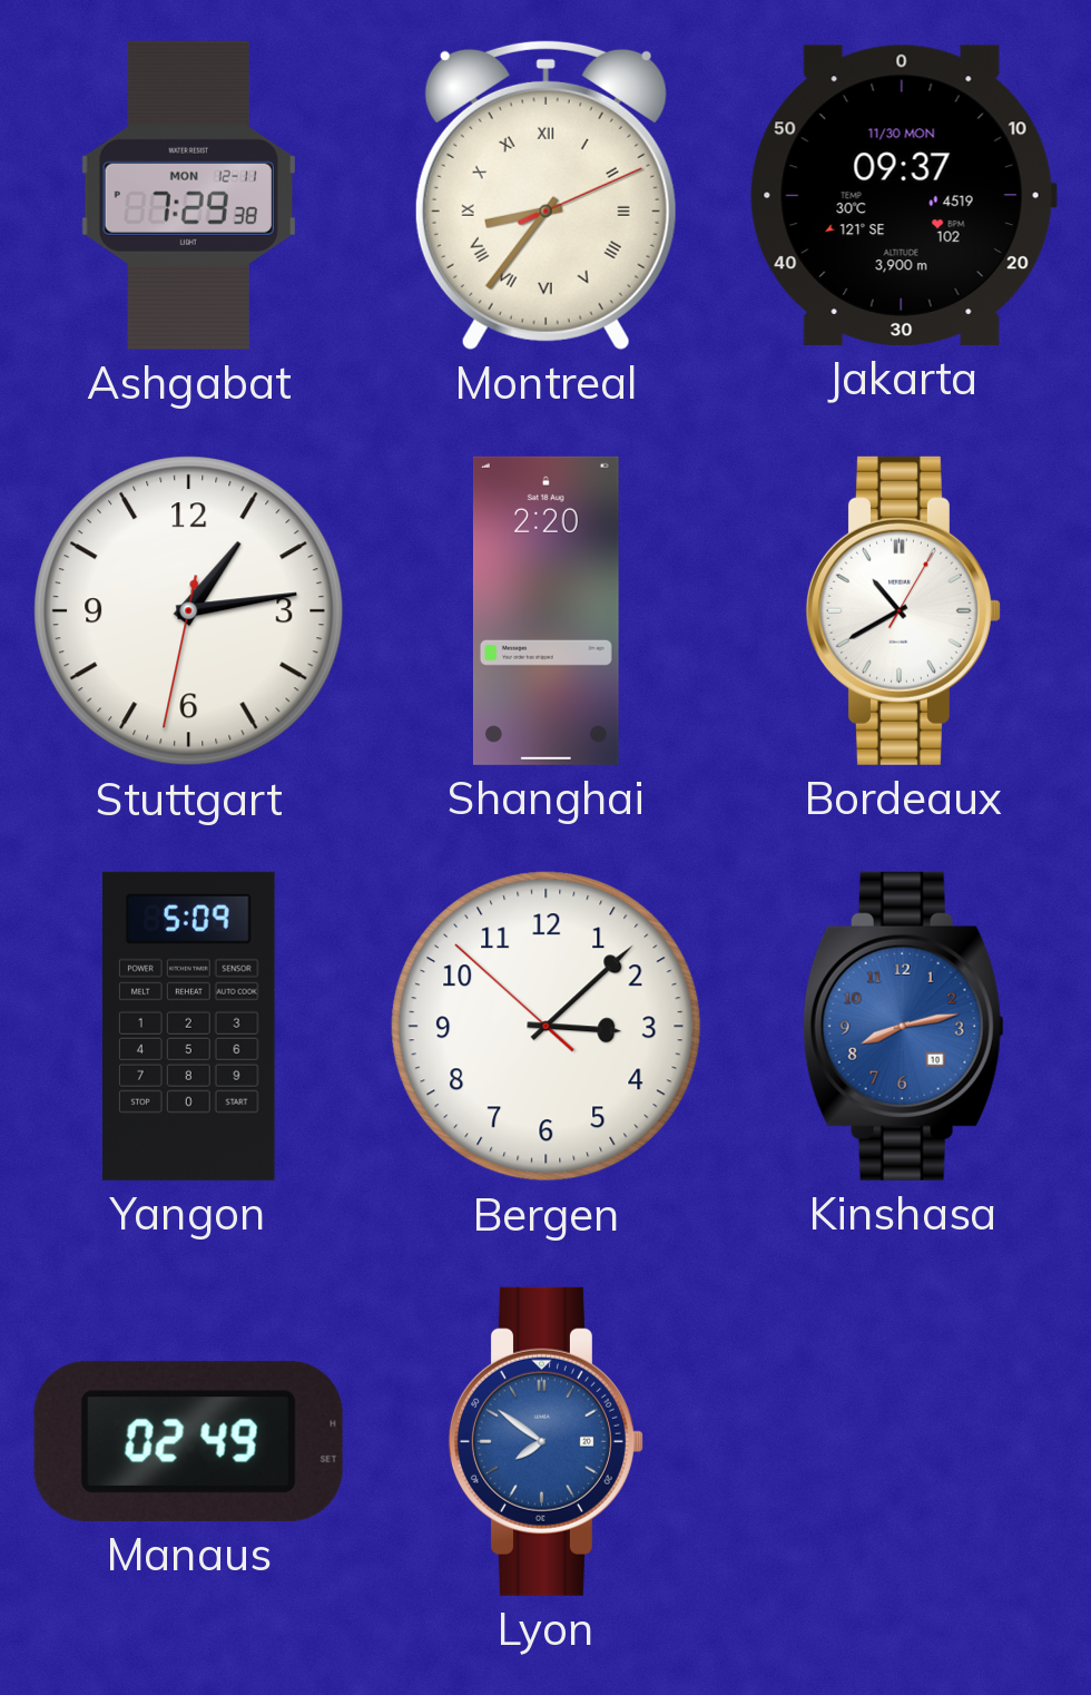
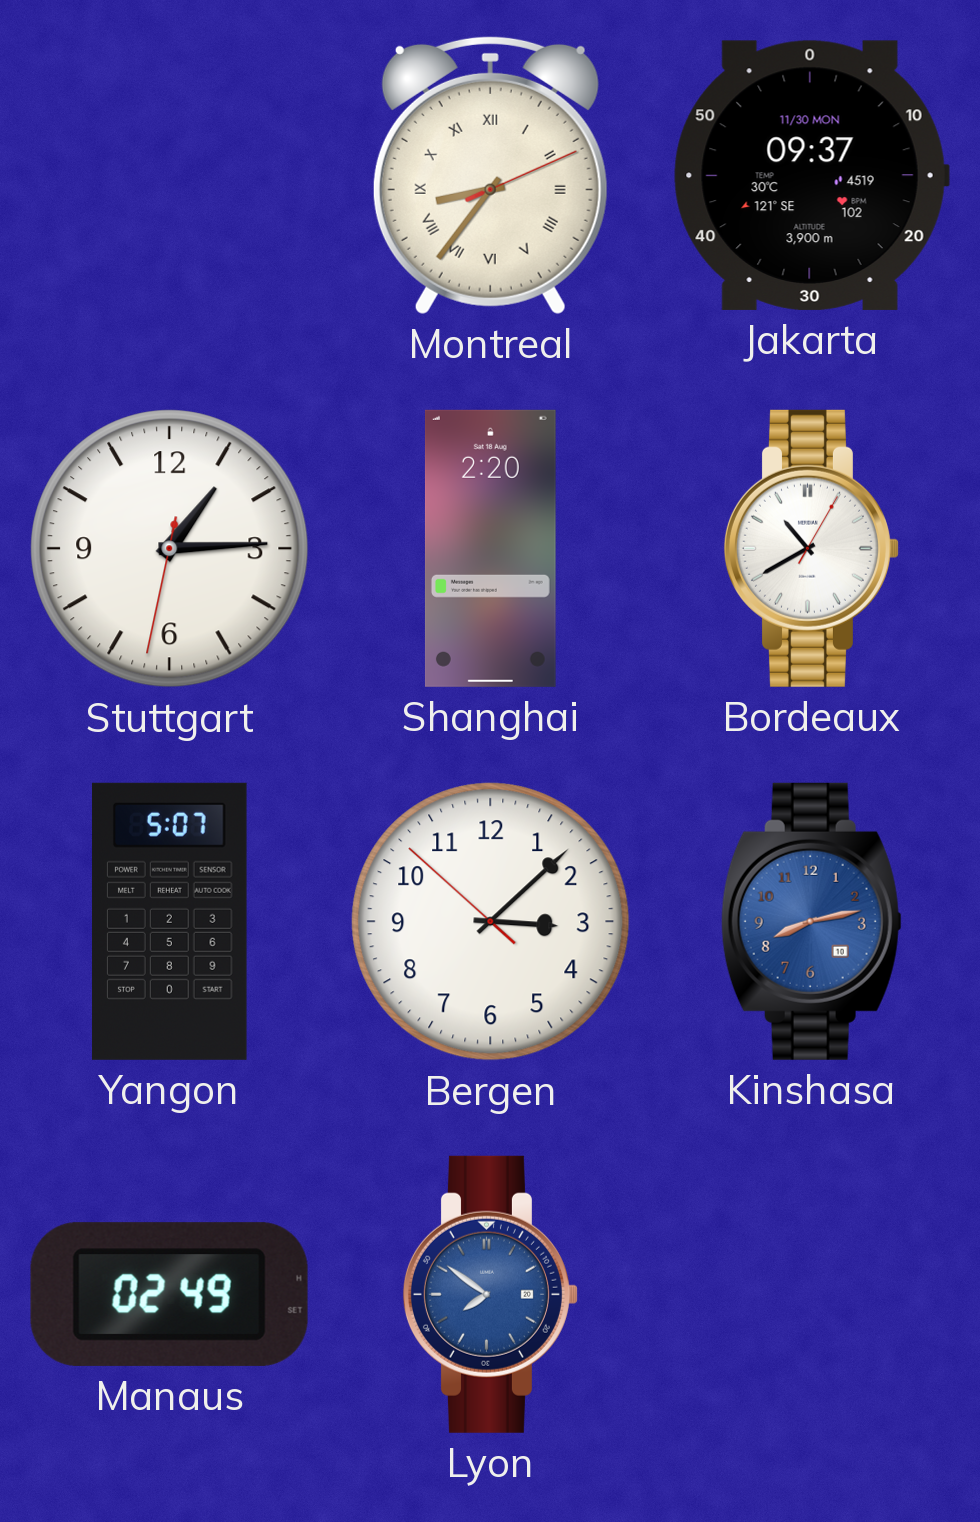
Ashgabat: 7:29 -> none (188, 195)
Stuttgart: 1:13 -> 1:14 (170, 549)
Yangon: 5:09 -> 5:07 (169, 921)
